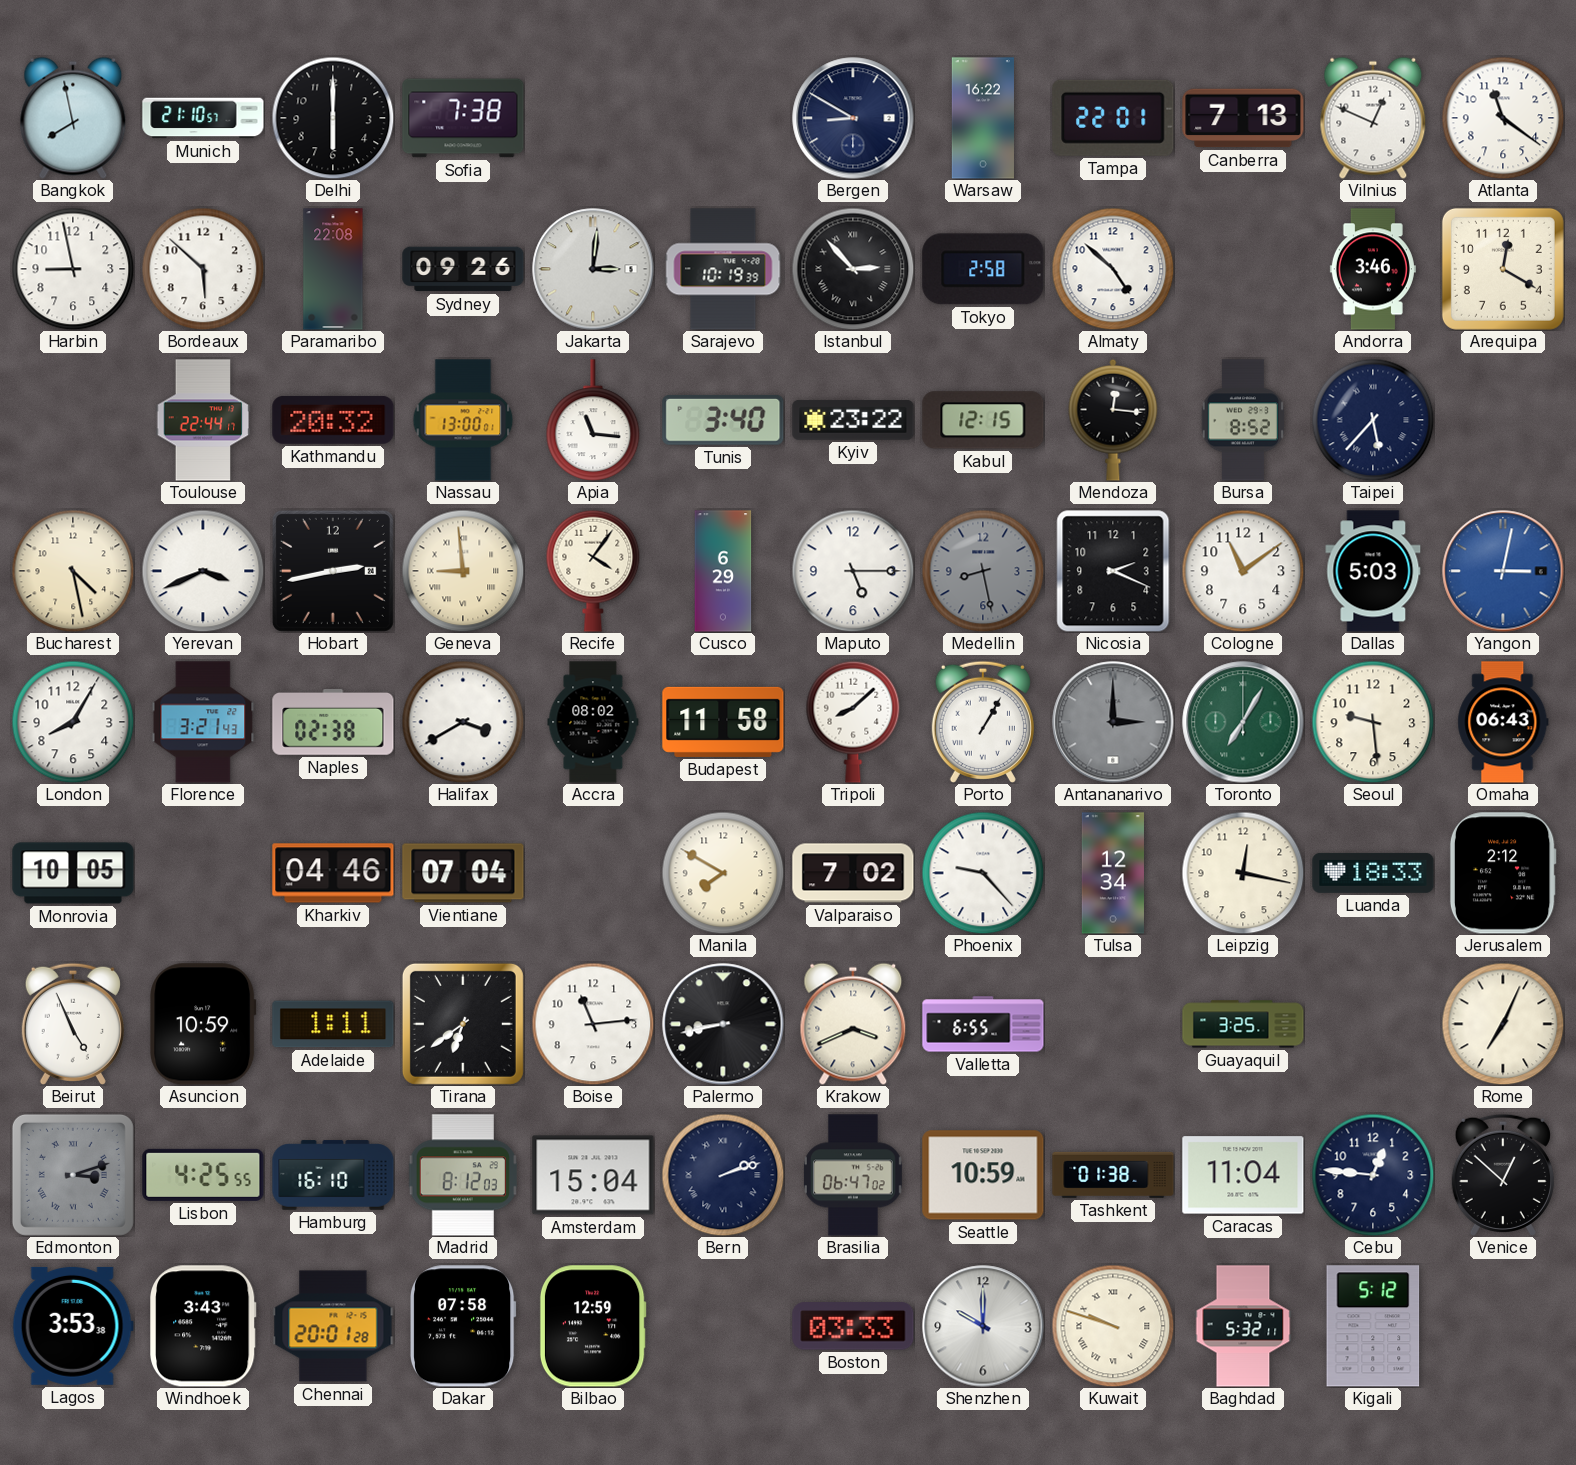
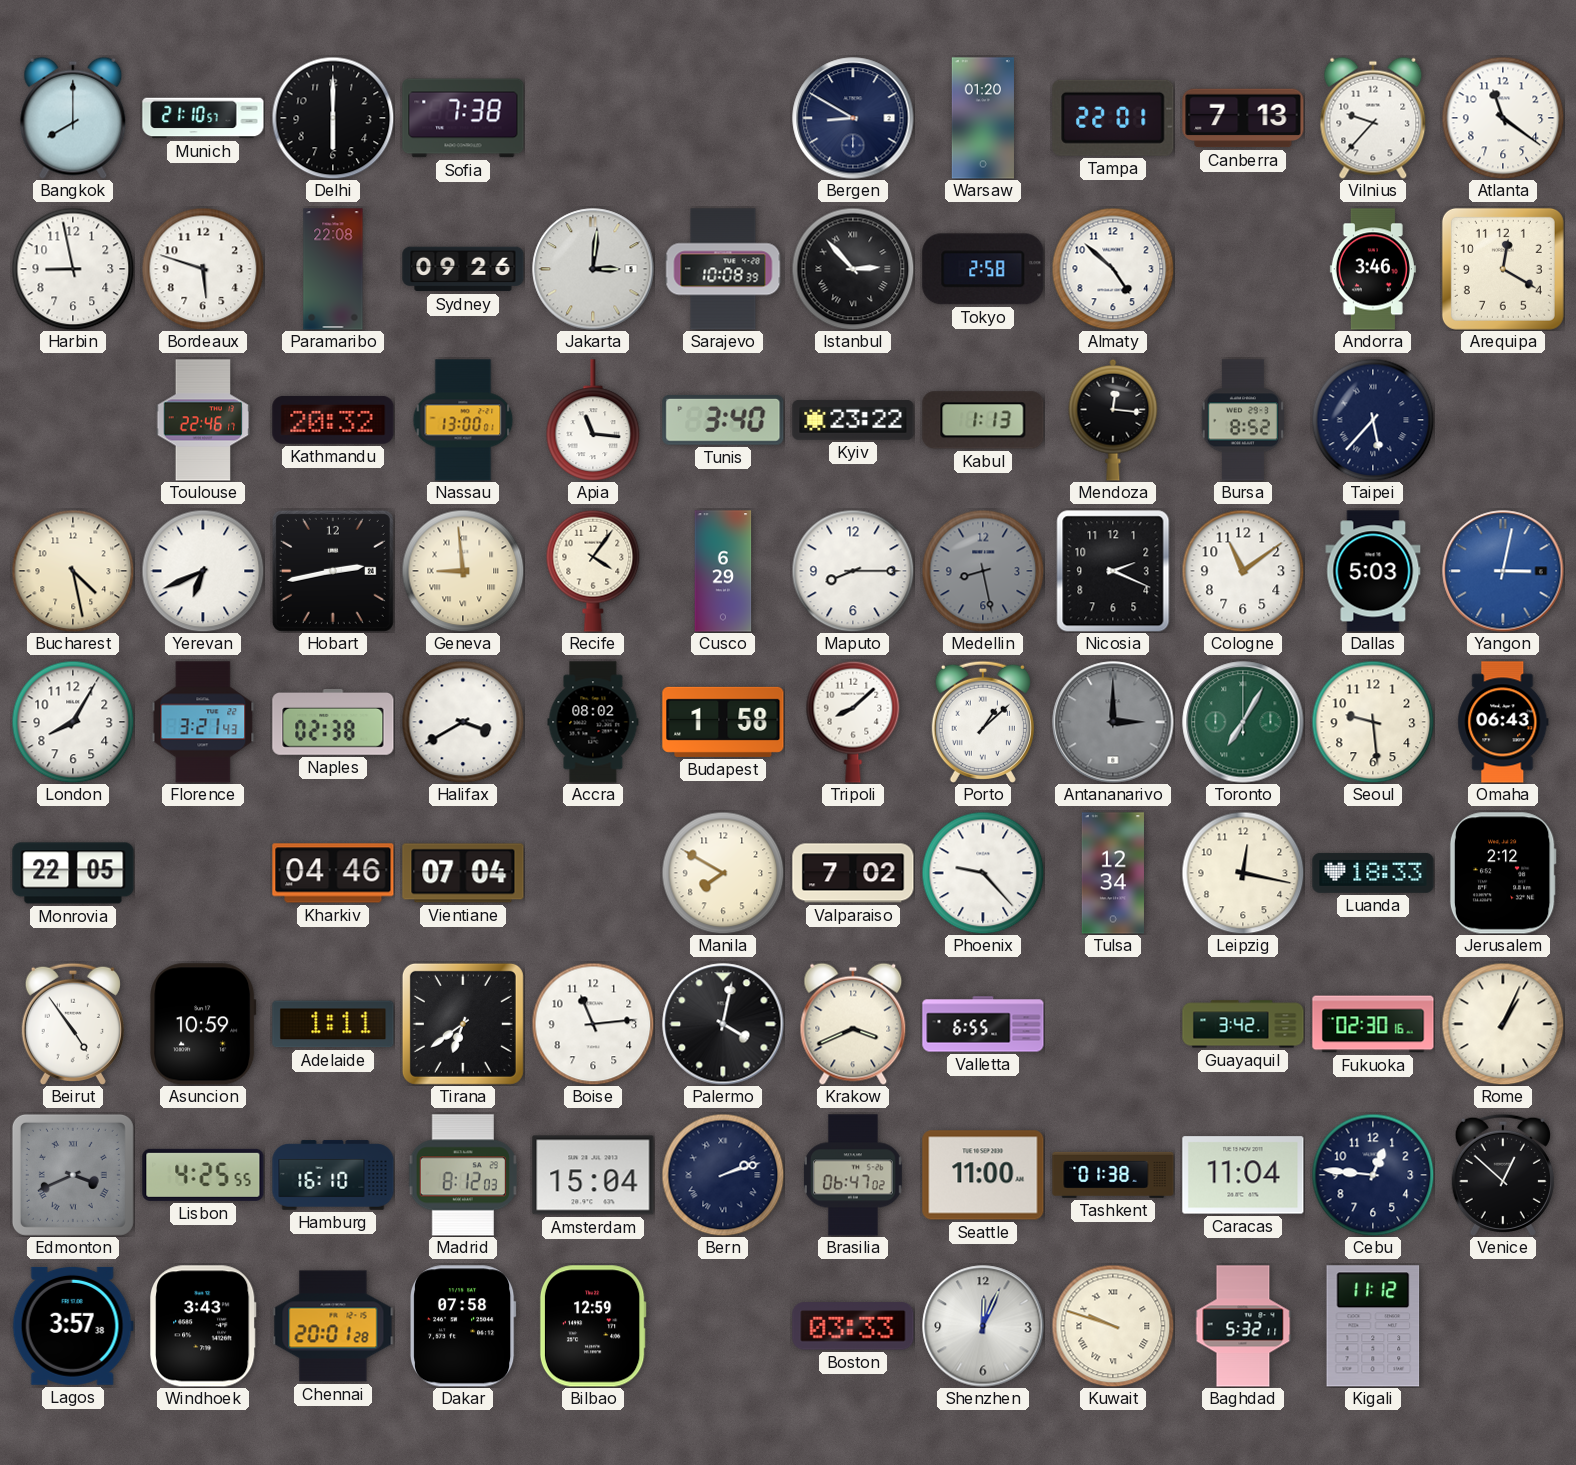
Bangkok: 7:58 -> 8:00 (73, 118)
Warsaw: 16:22 -> 01:20 (983, 118)
Vilnius: 12:49 -> 9:37 (1373, 118)
Bordeaux: 5:52 -> 5:48 (203, 269)
Sarajevo: 10:19 -> 10:08 (723, 269)
Toulouse: 22:44 -> 22:46 (203, 420)
Kabul: 12:15 -> 1:13 (983, 420)
Yerevan: 3:41 -> 6:41 (203, 571)
Maputo: 5:15 -> 8:15 (853, 571)
Budapest: 11:58 -> 1:58 (723, 722)
Porto: 1:05 -> 1:08 (983, 722)
Monrovia: 10:05 -> 22:05 (73, 873)
Beirut: 4:56 -> 4:54 (73, 1024)
Palermo: 8:43 -> 4:02 (723, 1024)
Guayaquil: 3:25 -> 3:42 (1243, 1024)
Fukuoka: none -> 02:30 (1373, 1024)
Rome: 7:04 -> 1:04 (1503, 1024)
Edmonton: 3:12 -> 3:41 (73, 1175)
Seattle: 10:59 -> 11:00 (983, 1175)
Lagos: 3:53 -> 3:57 (73, 1326)
Shenzhen: 10:00 -> 12:04 (983, 1326)
Kigali: 5:12 -> 11:12 (1373, 1326)
